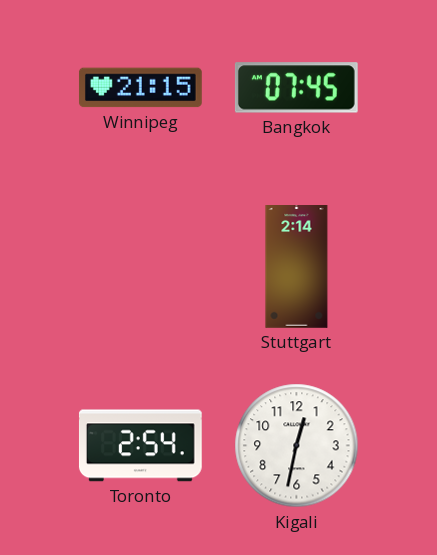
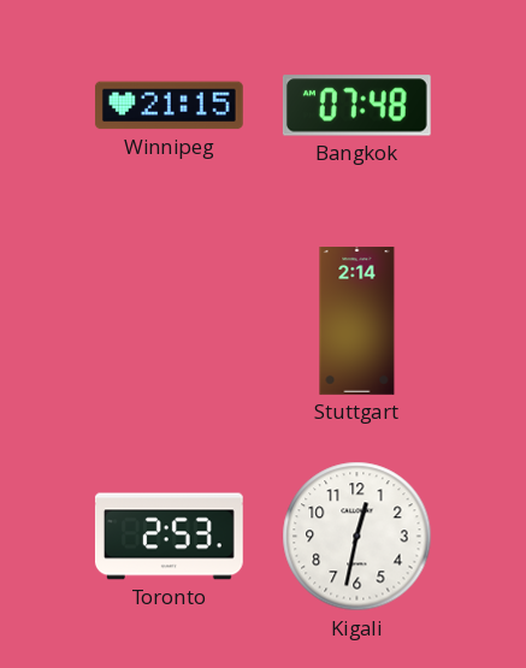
Bangkok: 07:45 -> 07:48 (356, 106)
Toronto: 2:54 -> 2:53 (169, 537)
